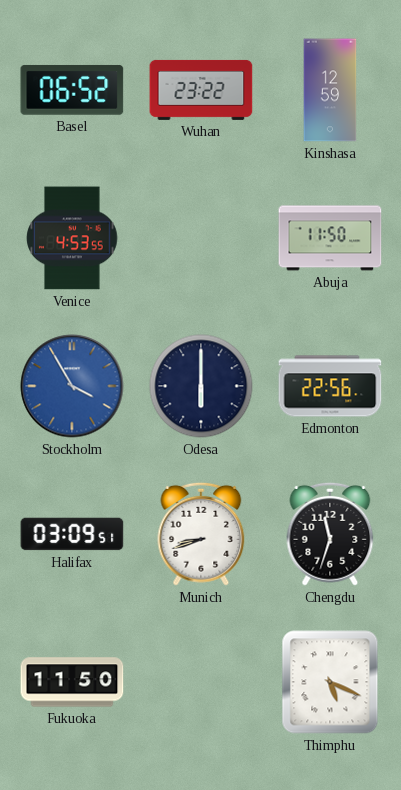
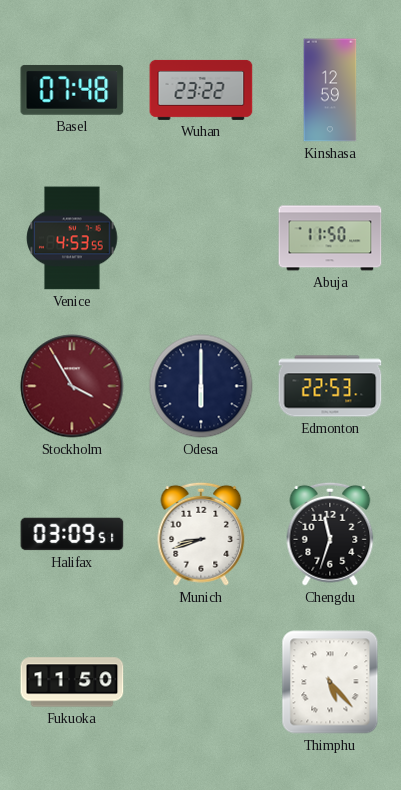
Basel: 06:52 -> 07:48 (72, 90)
Stockholm dial: blue -> burgundy (72, 386)
Edmonton: 22:56 -> 22:53 (330, 386)
Thimphu: 5:19 -> 5:23 (330, 682)
